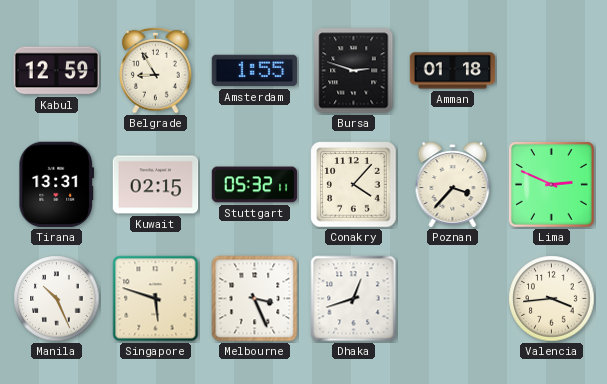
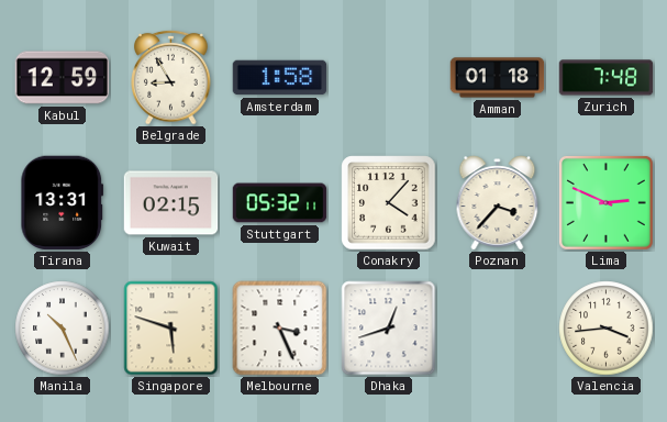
Amsterdam: 1:55 -> 1:58 (280, 78)
Bursa: 2:48 -> none (354, 71)
Zurich: none -> 7:48 (607, 78)
